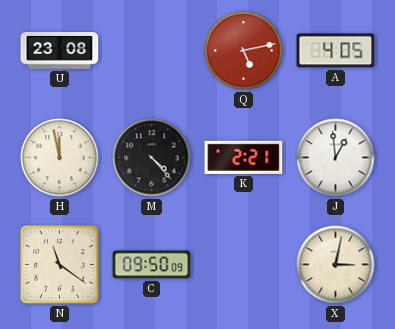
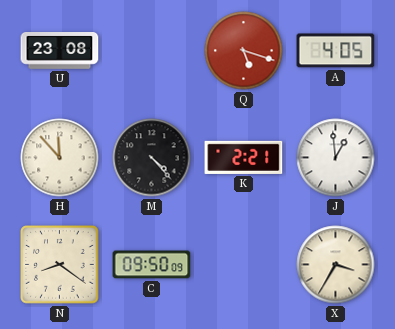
Q: 5:13 -> 5:18 (244, 51)
H: 11:58 -> 11:53 (60, 158)
N: 11:21 -> 8:21 (60, 265)
X: 3:02 -> 3:35 (336, 265)
